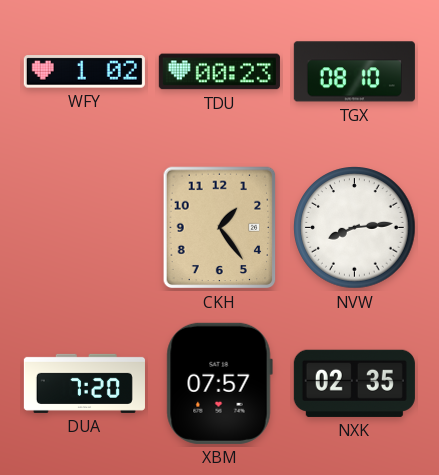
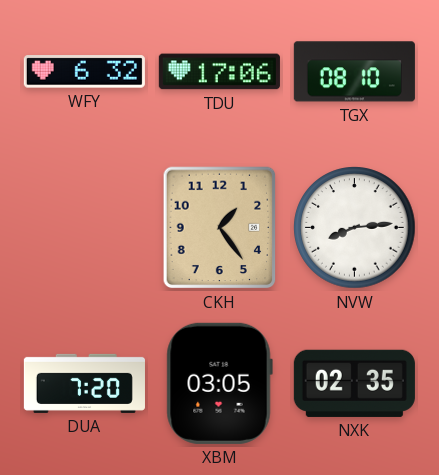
WFY: 1:02 -> 6:32 (84, 72)
TDU: 00:23 -> 17:06 (219, 72)
XBM: 07:57 -> 03:05 (219, 383)
